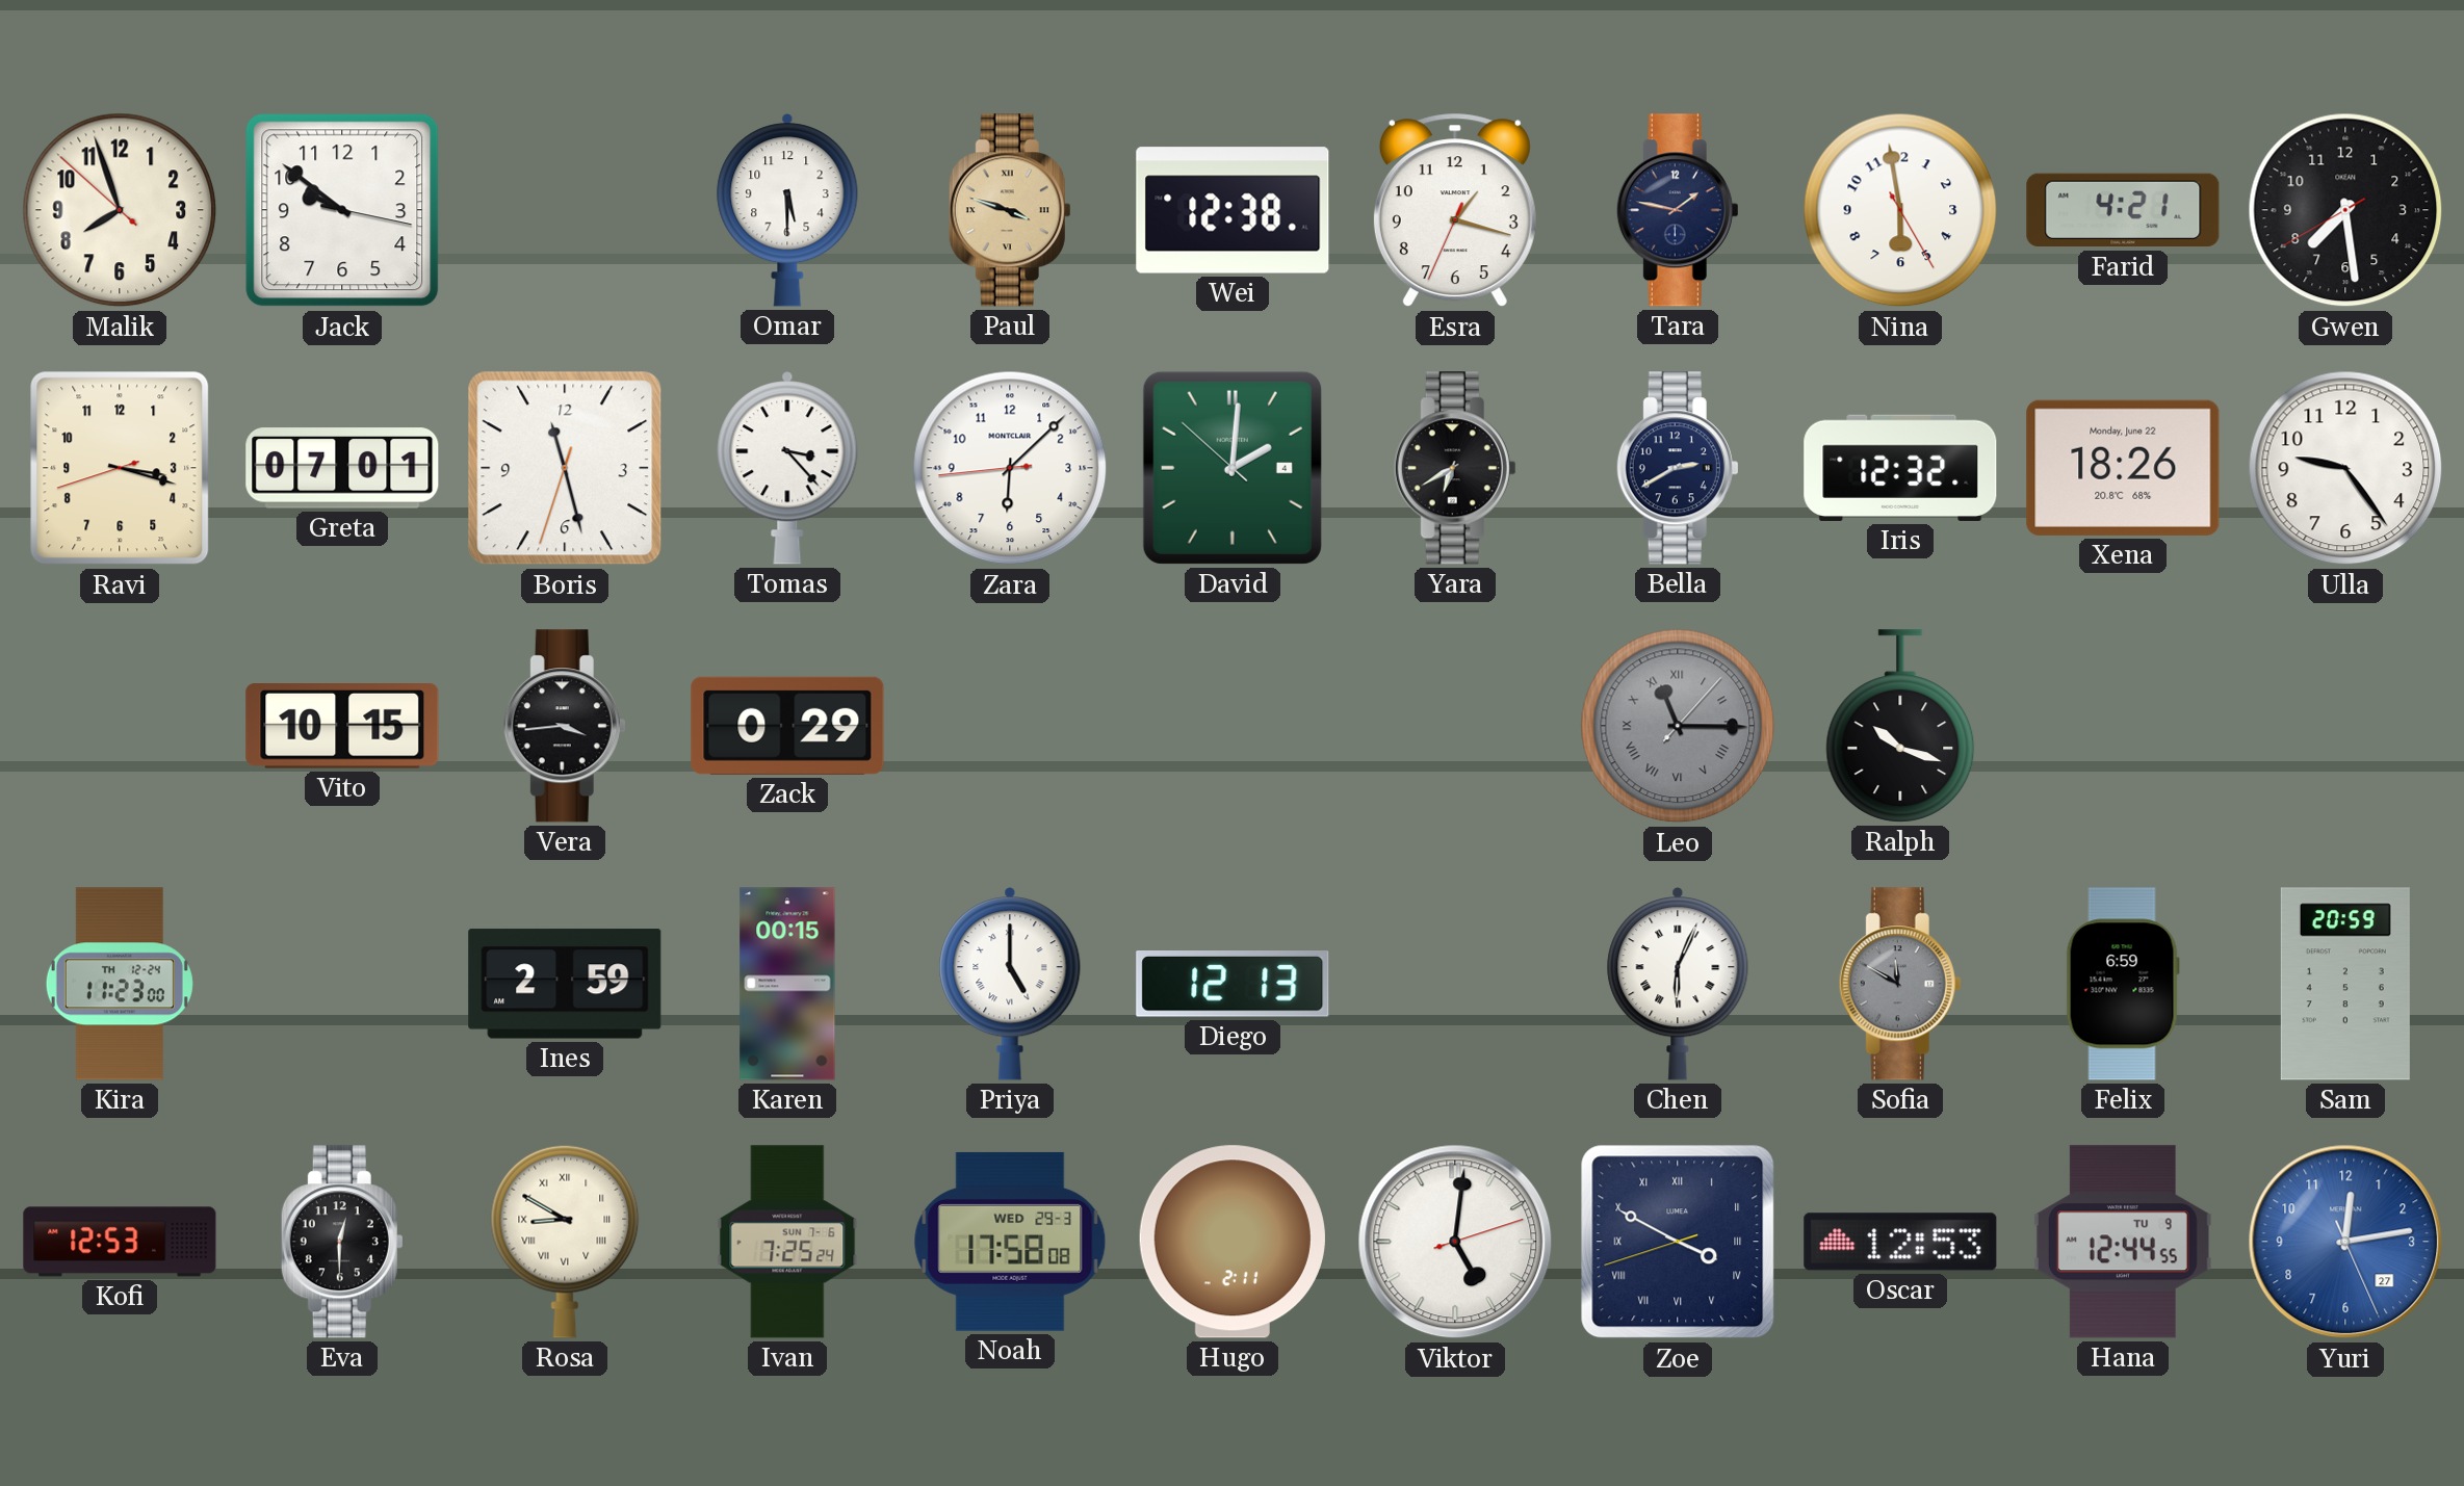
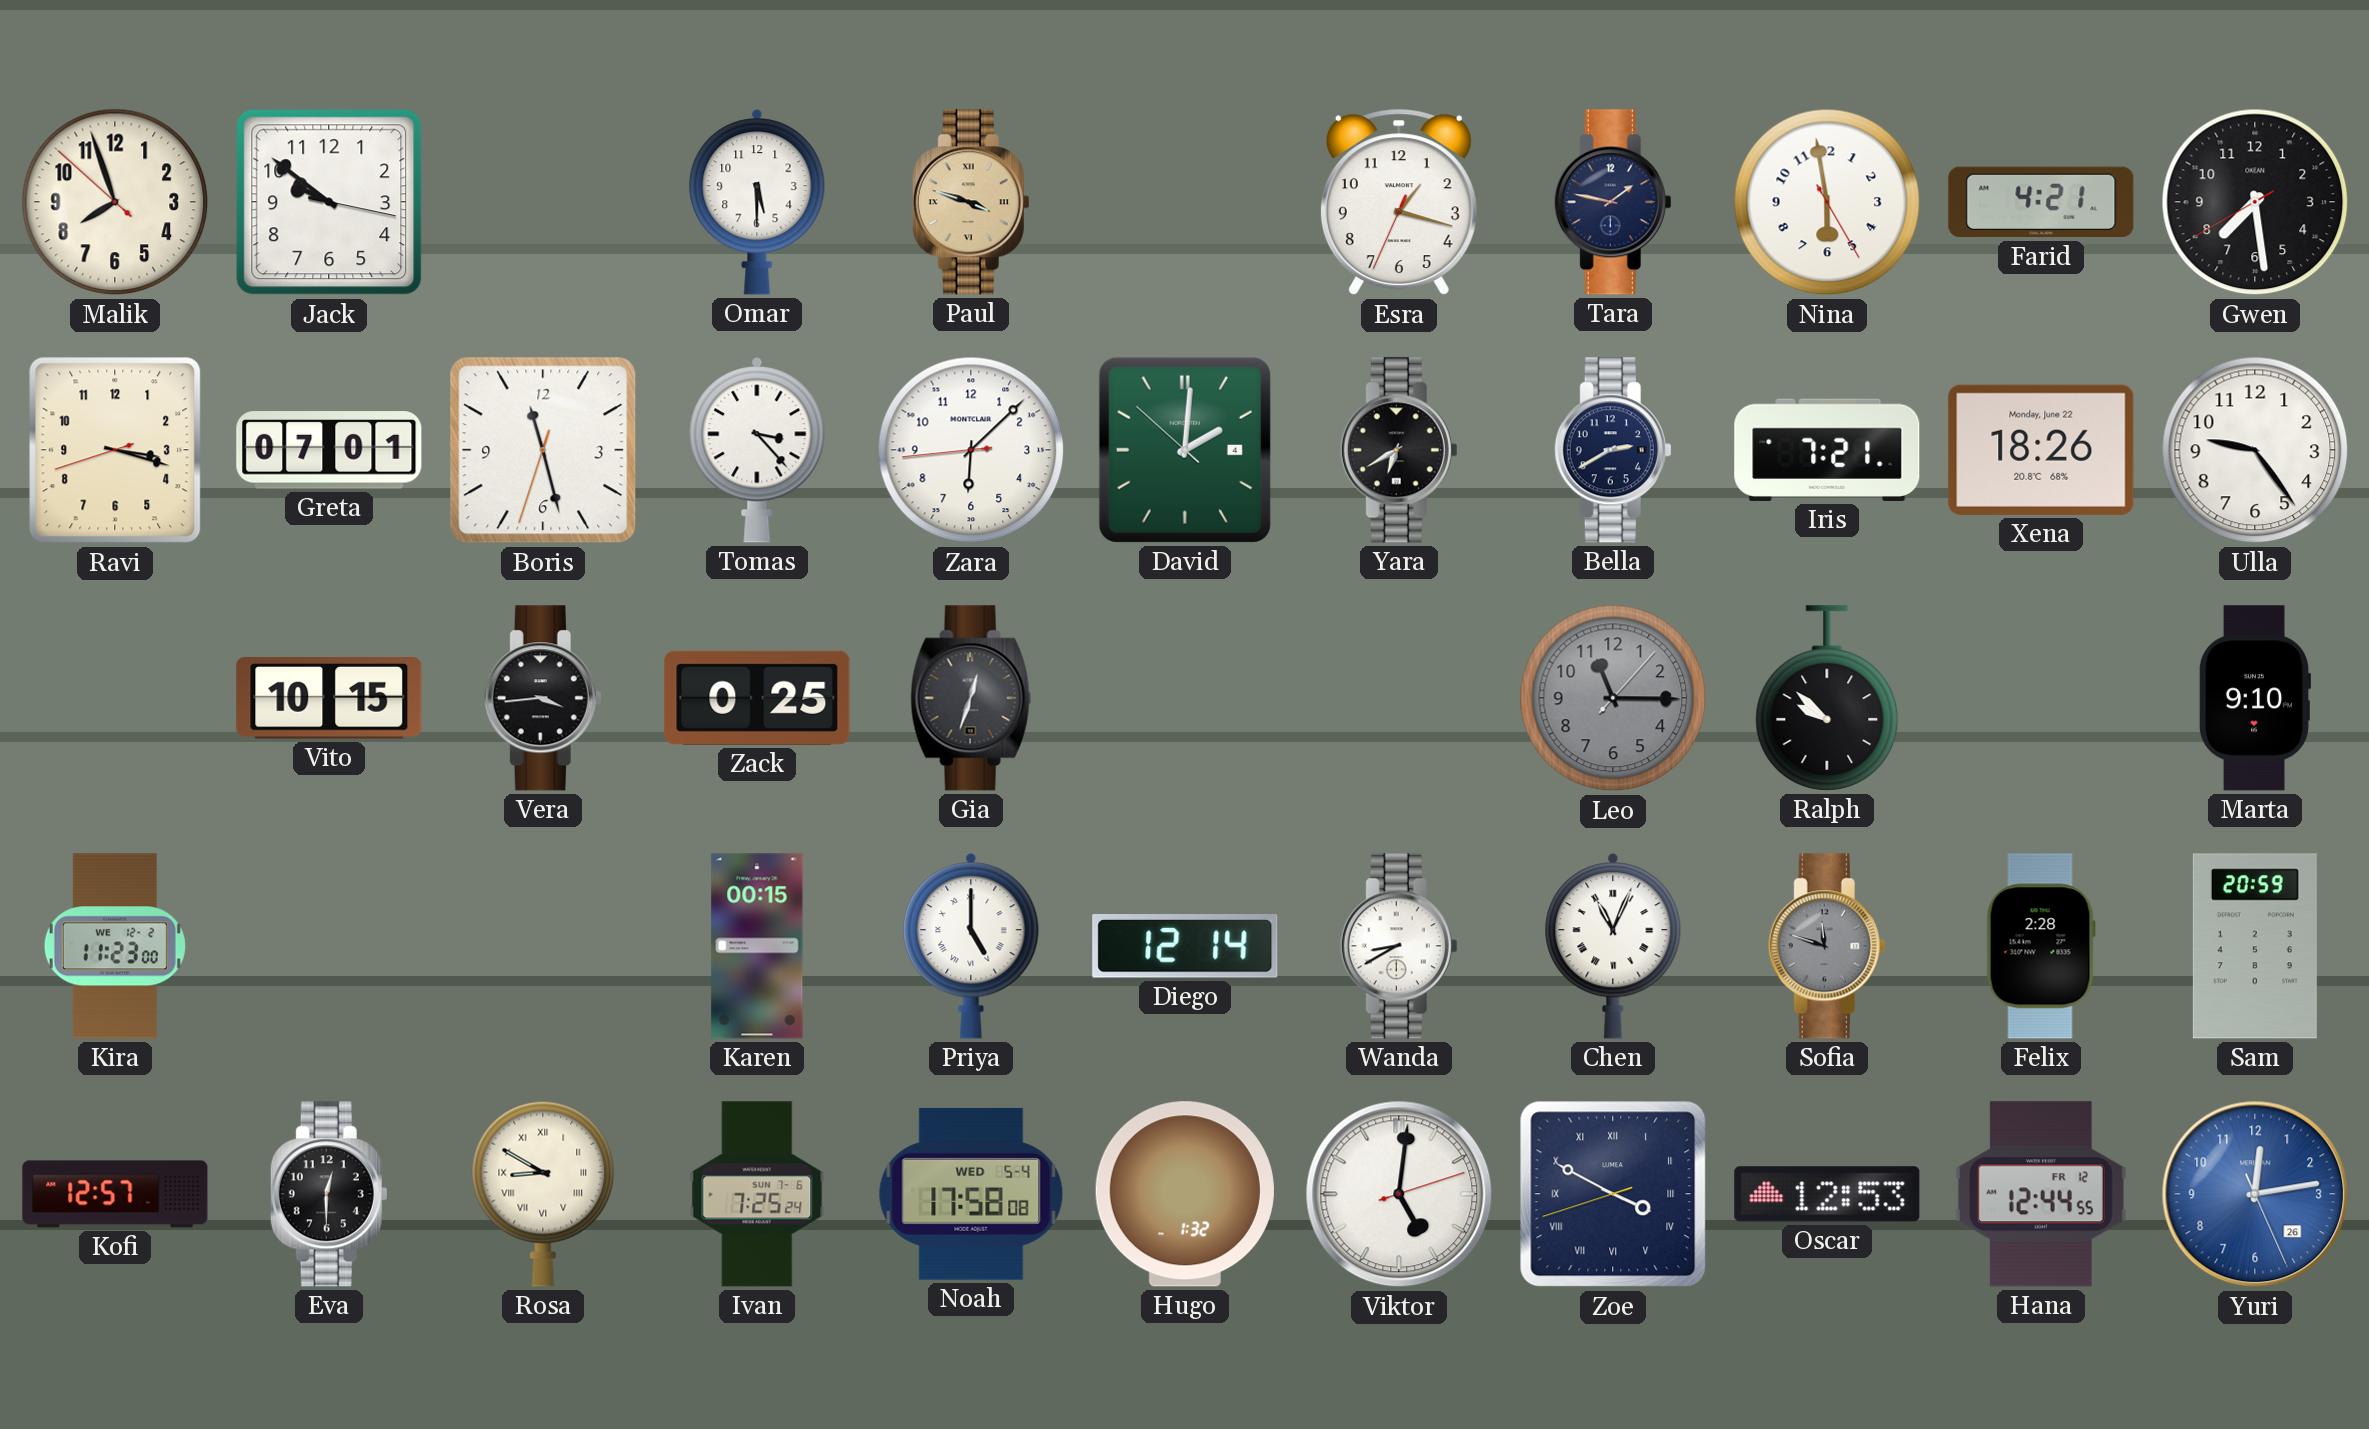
Wei: 12:38 -> none (1233, 210)
Iris: 12:32 -> 7:21 (1827, 450)
Zack: 0:29 -> 0:25 (757, 698)
Gia: none -> 12:33 (971, 698)
Leo numerals: Roman -> Arabic (1613, 698)
Ralph: 10:18 -> 9:52 (1827, 698)
Marta: none -> 9:10 (2254, 698)
Kira date: TH 12-24 -> WE 12-2 (115, 946)
Ines: 2:59 -> none (565, 984)
Diego: 12:13 -> 12:14 (1185, 947)
Wanda: none -> 8:40 (1399, 946)
Chen: 6:04 -> 11:04 (1613, 946)
Sofia: 11:50 -> 11:48 (1827, 946)
Felix: 6:59 -> 2:28 (2041, 946)
Kofi: 12:53 -> 12:57 (115, 1194)
Noah date: WED 29-3 -> WED 5-4 (971, 1194)
Hugo: 2:11 -> 1:32 (1185, 1194)
Hana date: TU 9 -> FR 12 (2041, 1194)
Yuri date: 27 -> 26 (2255, 1194)
